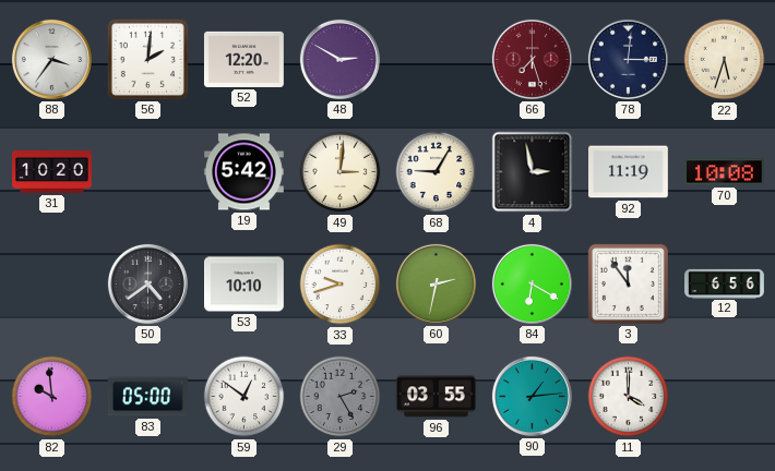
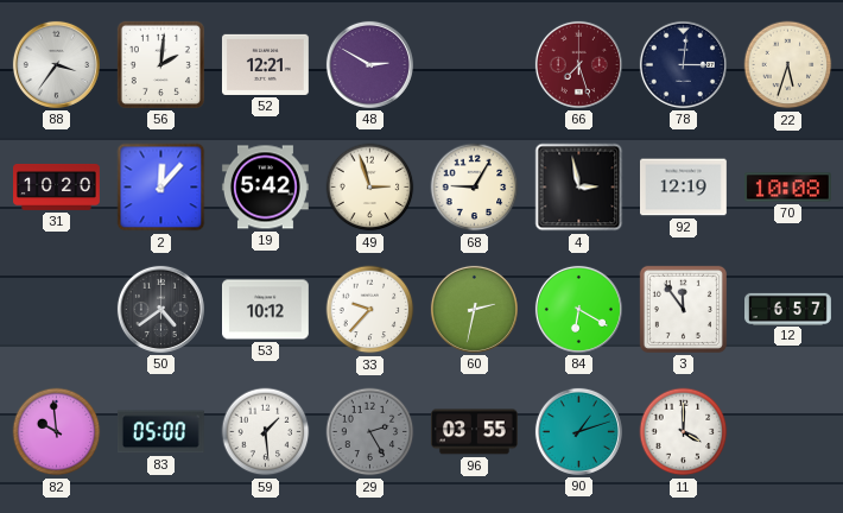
52: 12:20 -> 12:21 (266, 64)
2: none -> 12:07 (161, 188)
49: 3:01 -> 2:57 (370, 188)
92: 11:19 -> 12:19 (684, 188)
53: 10:10 -> 10:12 (266, 310)
33: 9:42 -> 9:37 (370, 310)
12: 6:56 -> 6:57 (788, 309)
59: 12:51 -> 1:29 (266, 432)
90: 1:14 -> 1:12 (578, 431)
